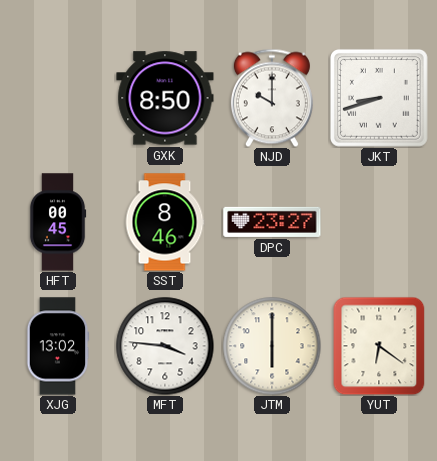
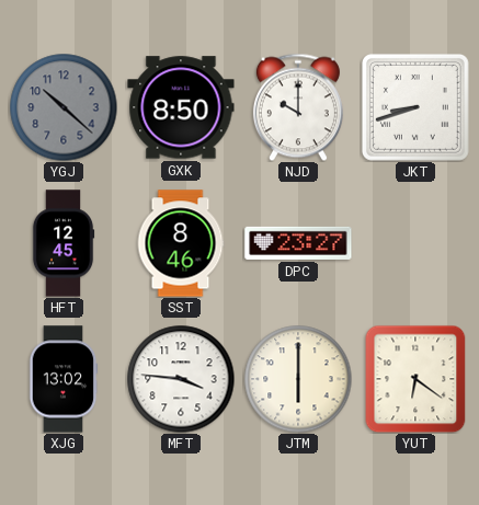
YGJ: none -> 10:22 (64, 107)
HFT: 00:45 -> 12:45 (64, 243)
